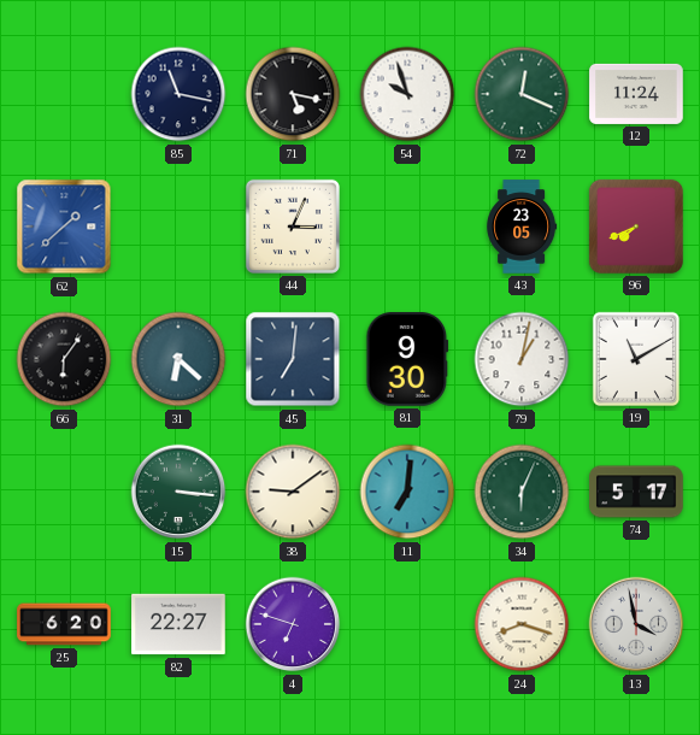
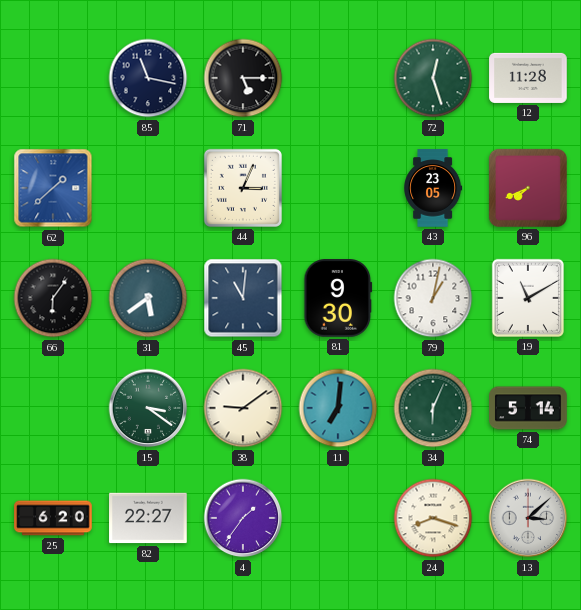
71: 5:17 -> 5:15 (243, 78)
54: 9:57 -> none (407, 94)
72: 12:19 -> 12:27 (433, 78)
12: 11:24 -> 11:28 (528, 78)
31: 6:22 -> 5:39 (148, 298)
45: 7:01 -> 11:01 (243, 298)
15: 3:16 -> 3:21 (148, 408)
74: 5:17 -> 5:14 (528, 408)
4: 6:48 -> 1:36 (243, 518)
13: 3:58 -> 3:08 (528, 518)
